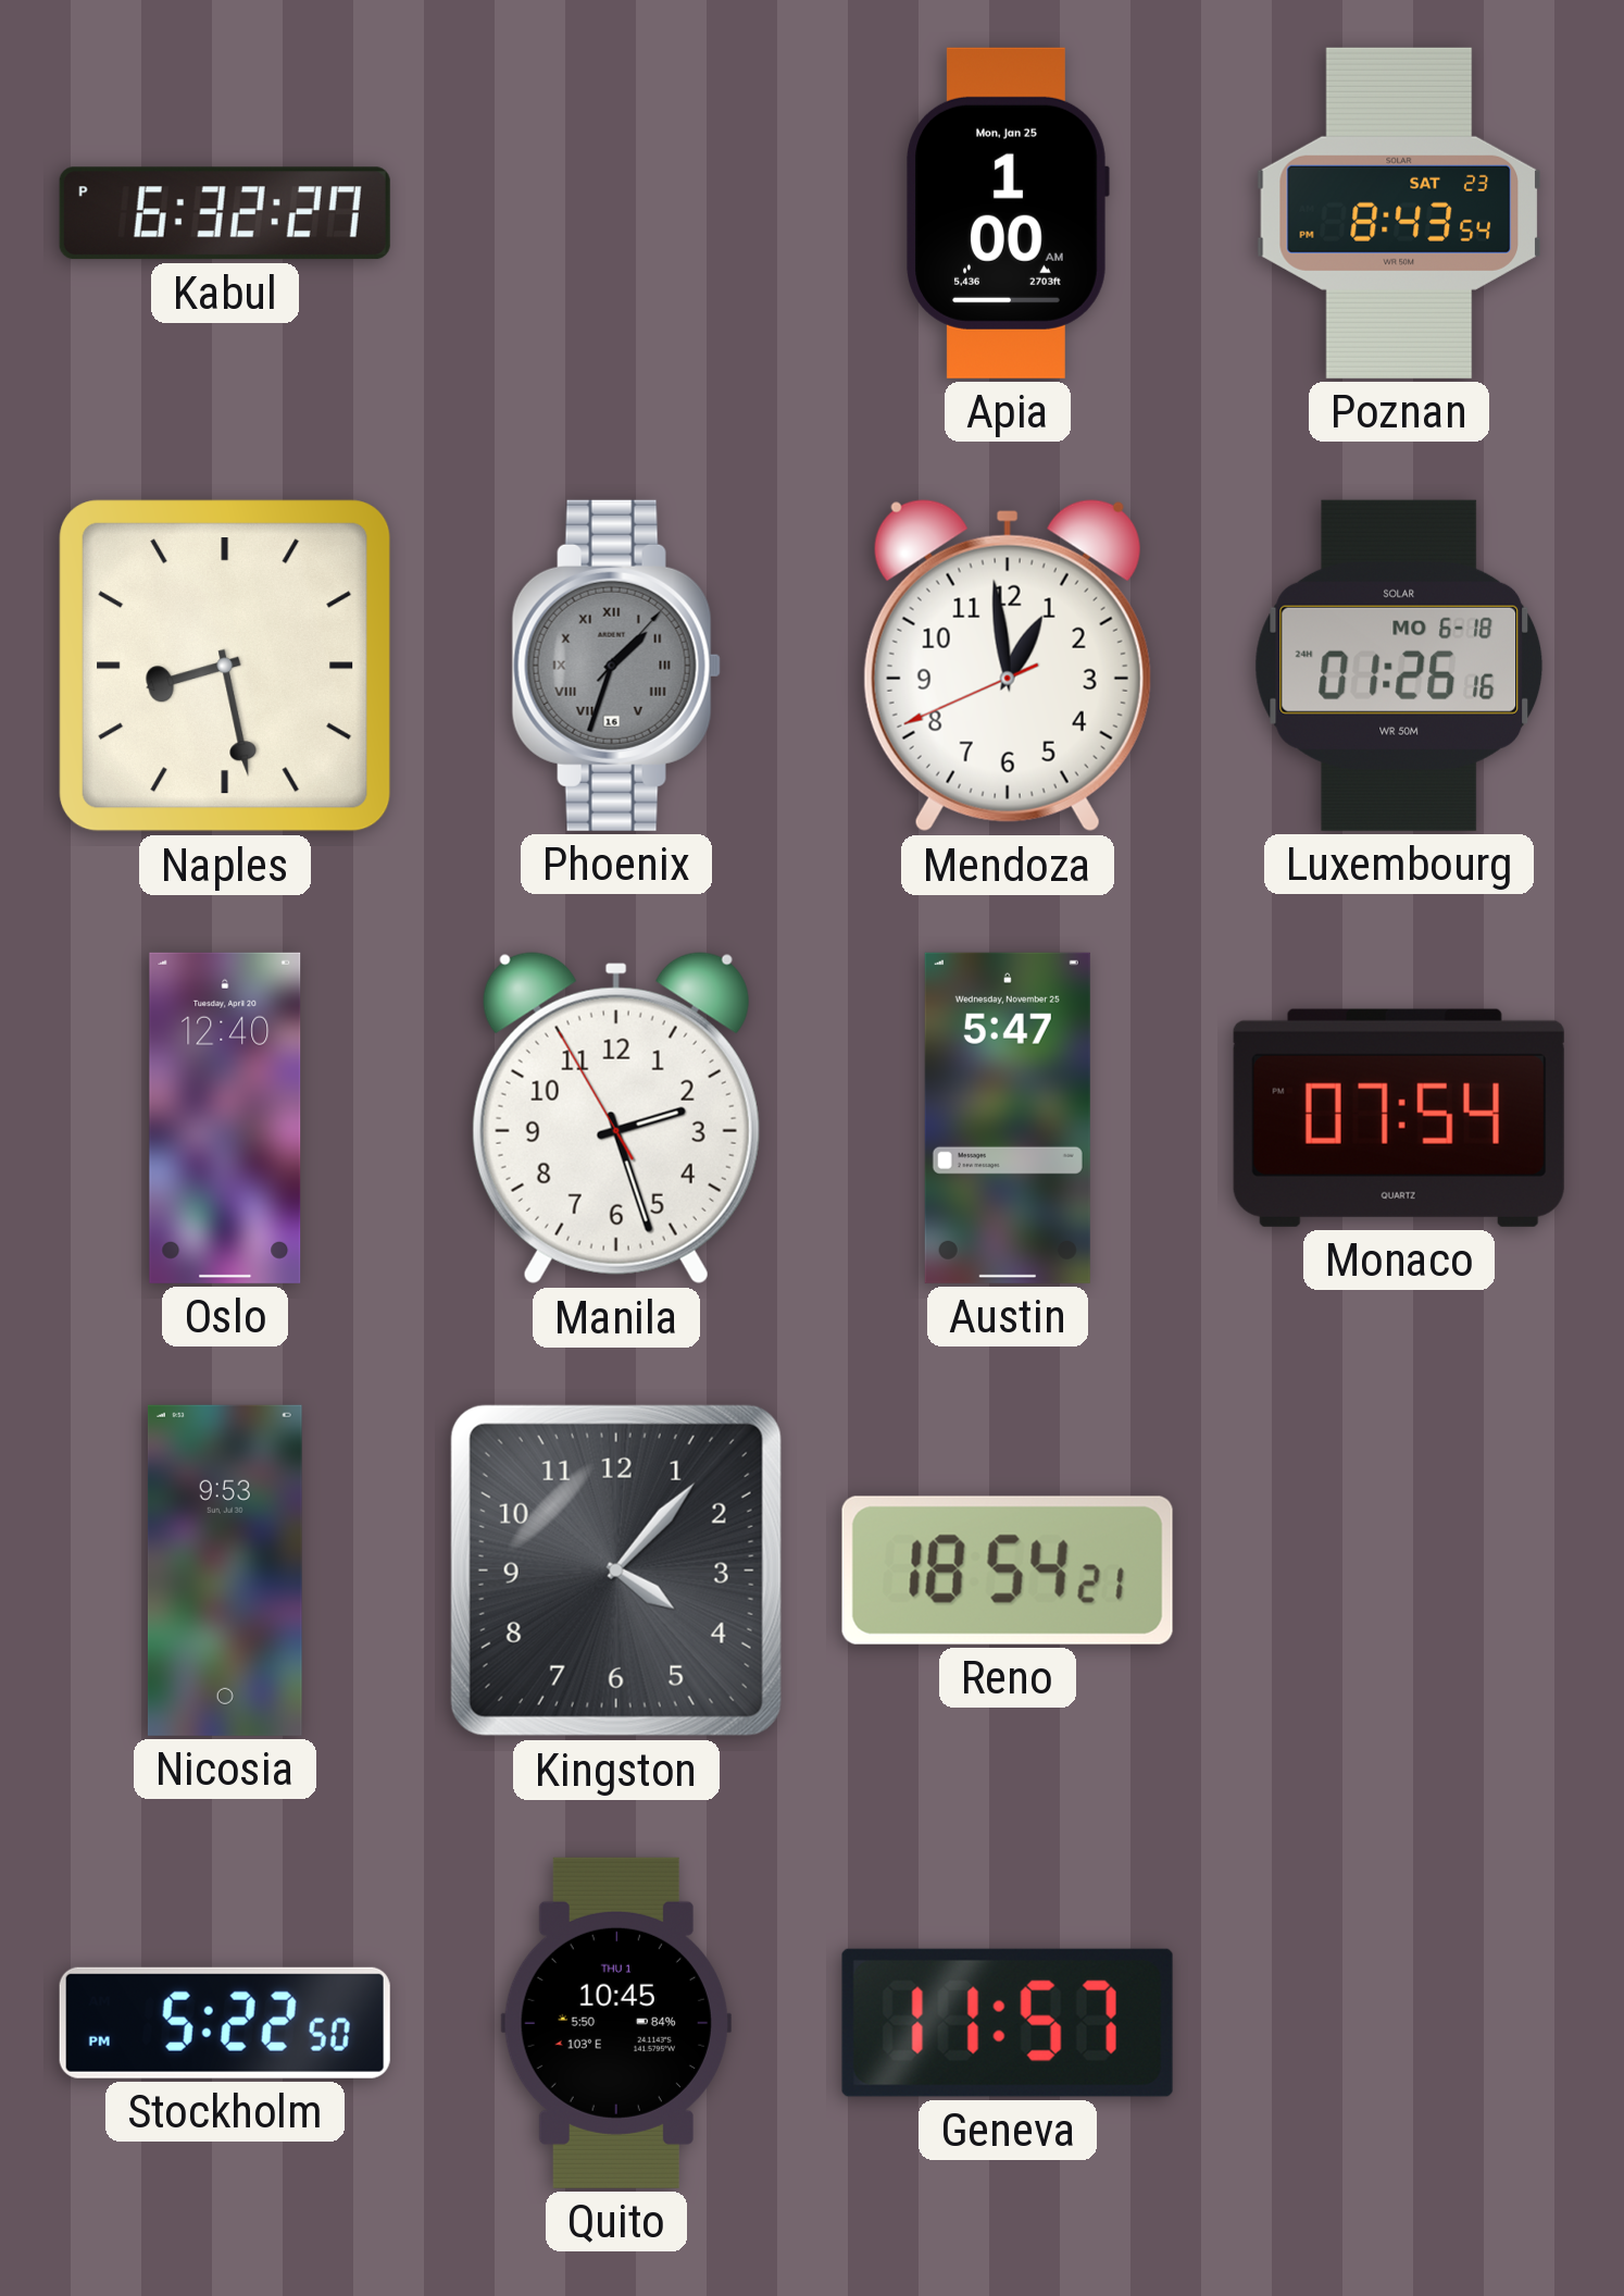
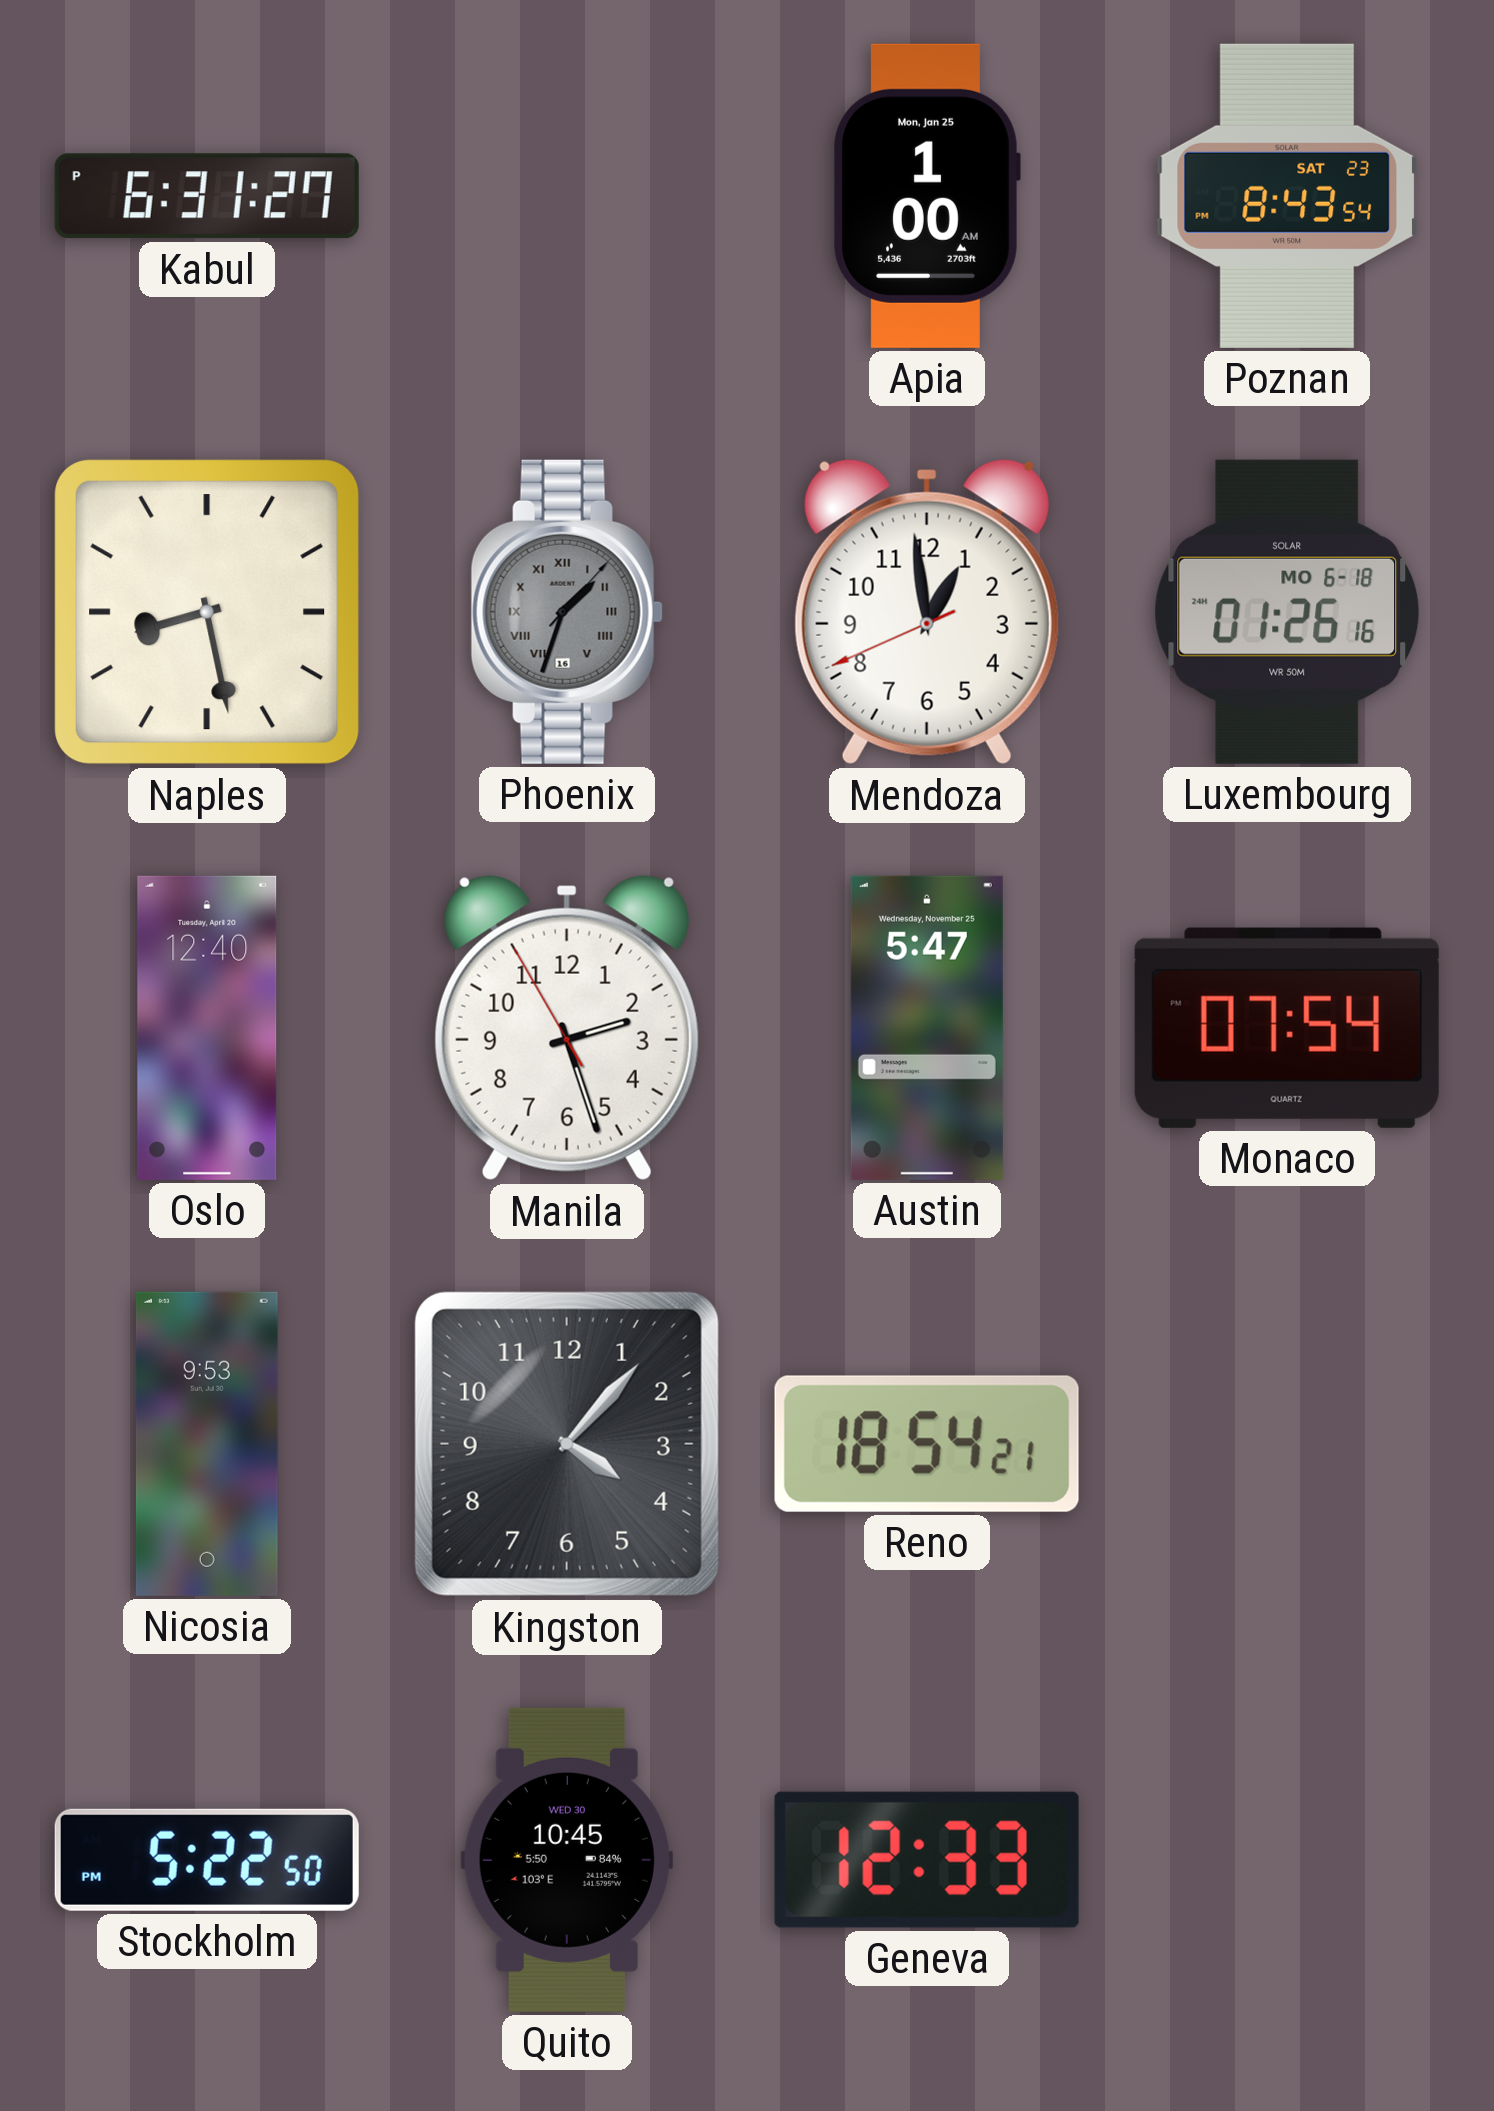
Kabul: 6:32 -> 6:31 (207, 196)
Quito date: THU 1 -> WED 30 (567, 1860)
Geneva: 11:57 -> 12:33 (927, 1860)
